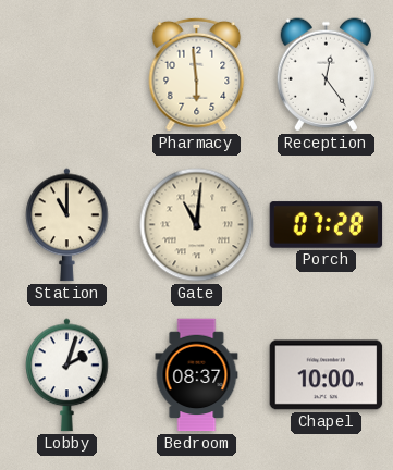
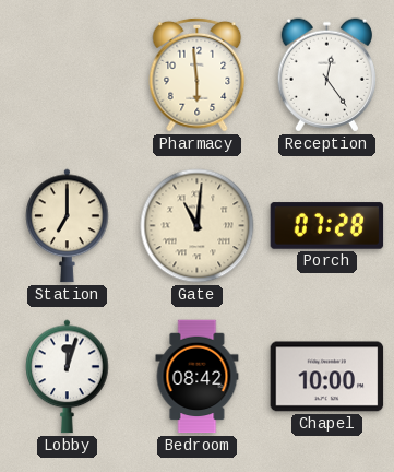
Station: 11:00 -> 7:00 (68, 226)
Lobby: 2:03 -> 12:03 (68, 377)
Bedroom: 08:37 -> 08:42 (198, 377)
